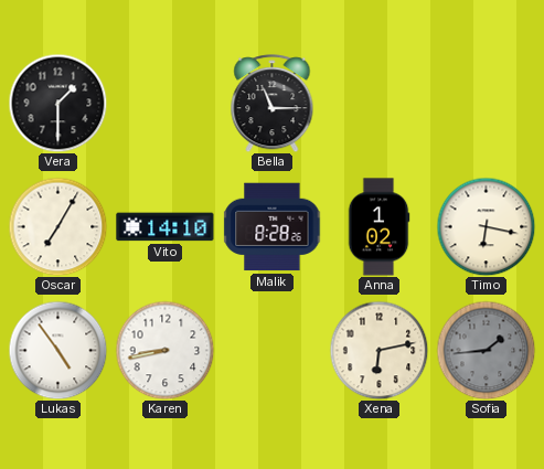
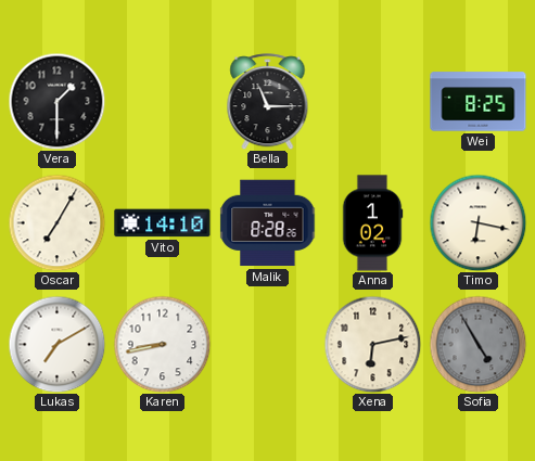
Wei: none -> 8:25 (479, 102)
Lukas: 4:54 -> 7:10 (56, 344)
Sofia: 1:44 -> 4:55 (477, 344)
